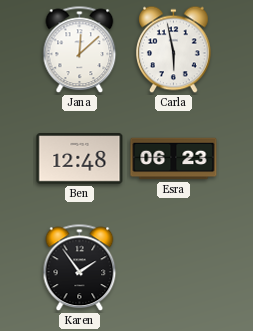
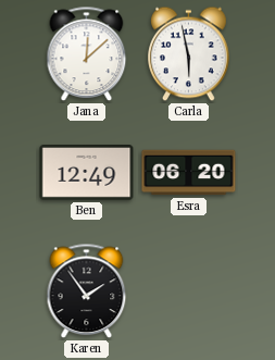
Ben: 12:48 -> 12:49 (87, 173)
Esra: 06:23 -> 06:20 (189, 173)
